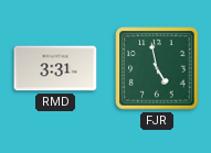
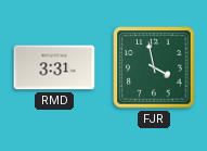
FJR: 4:58 -> 3:58 (154, 67)
